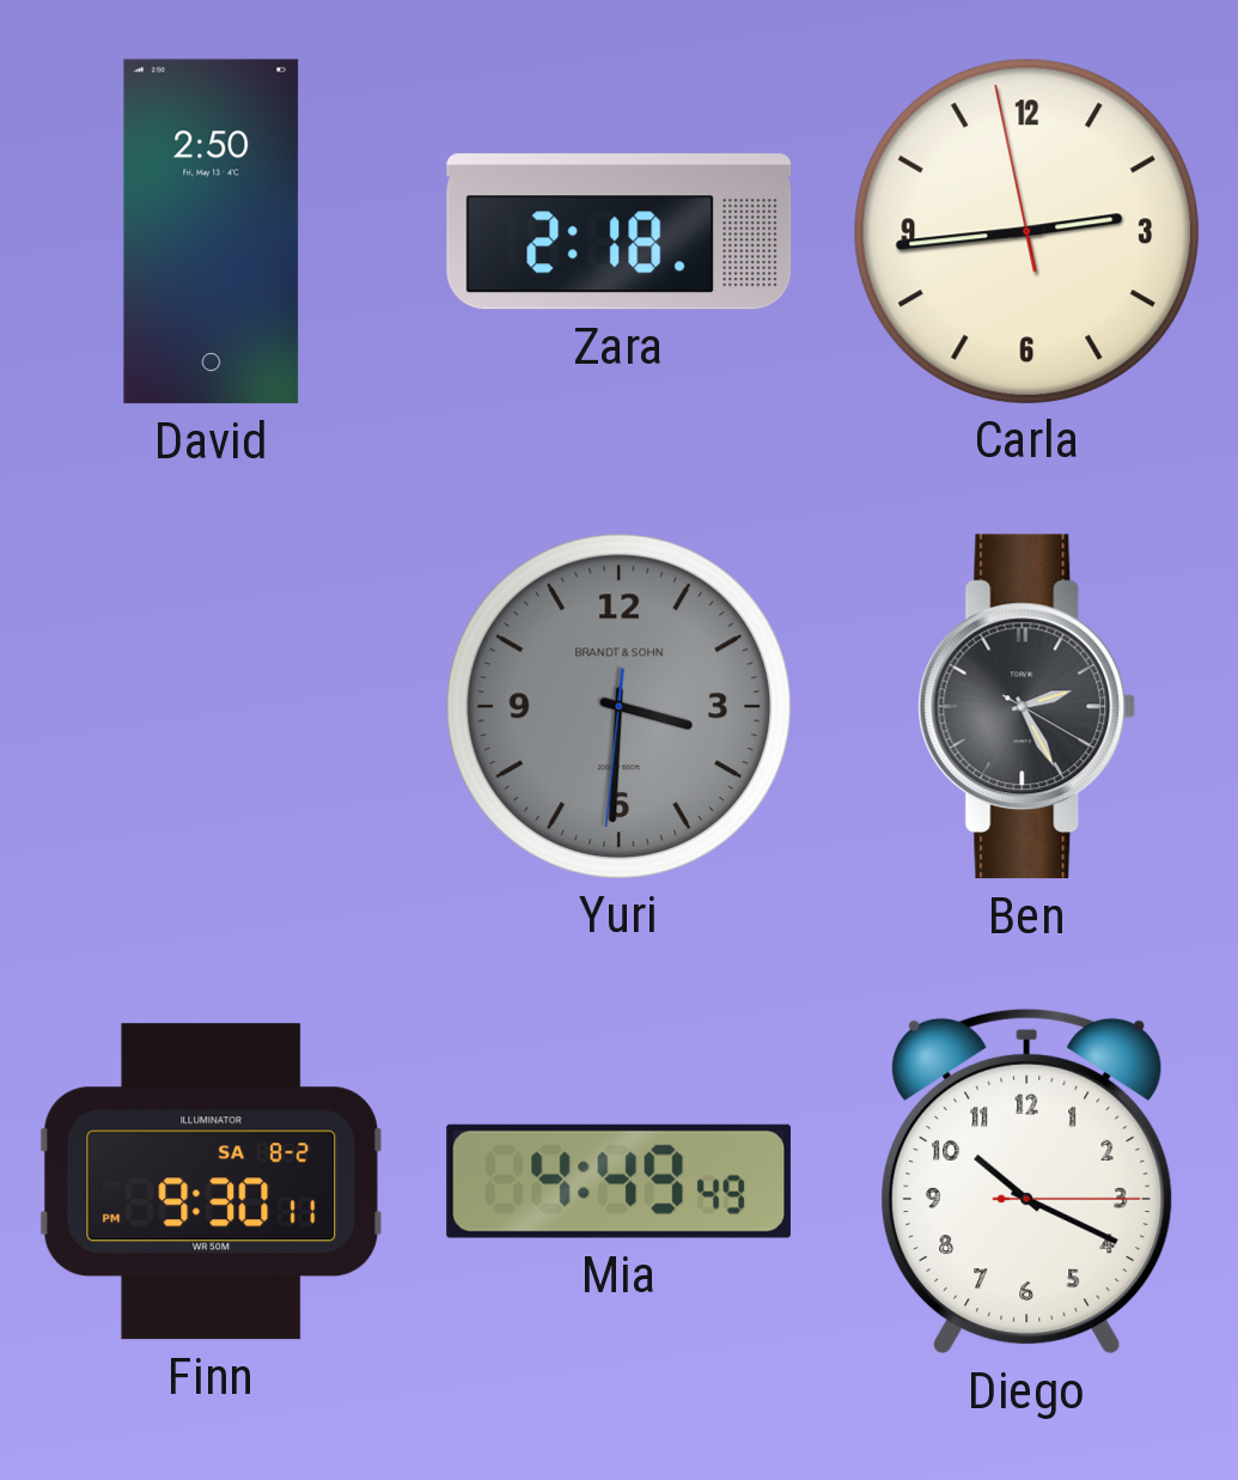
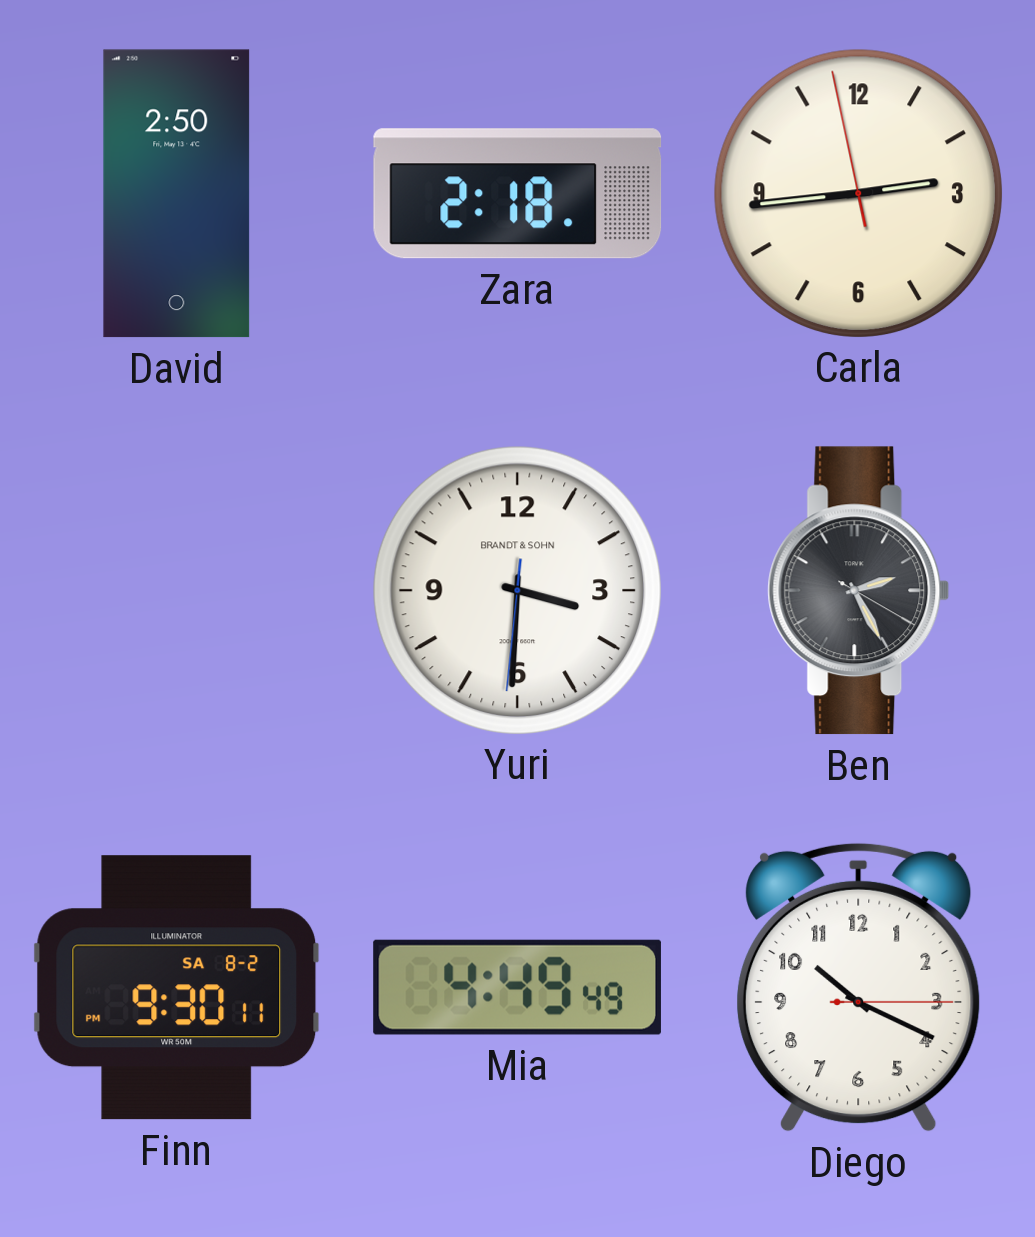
Yuri dial: grey -> white (517, 590)
